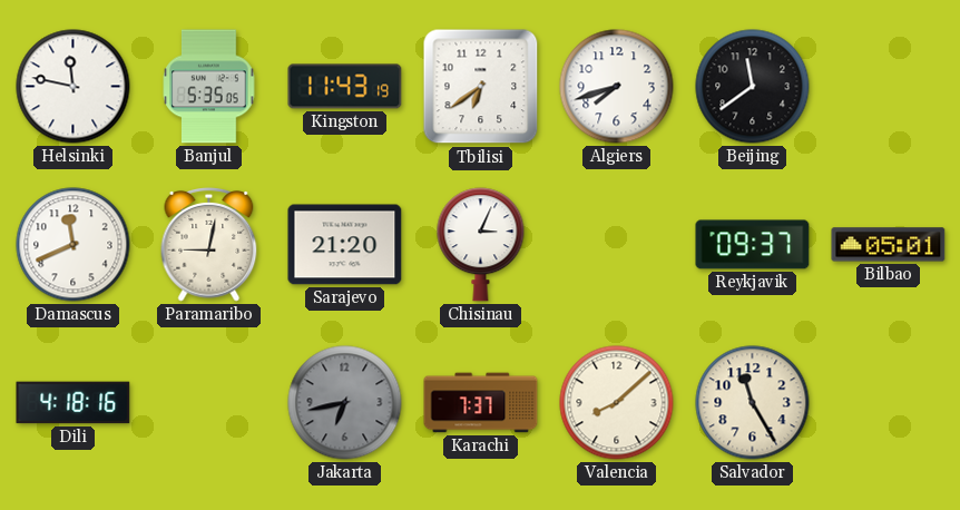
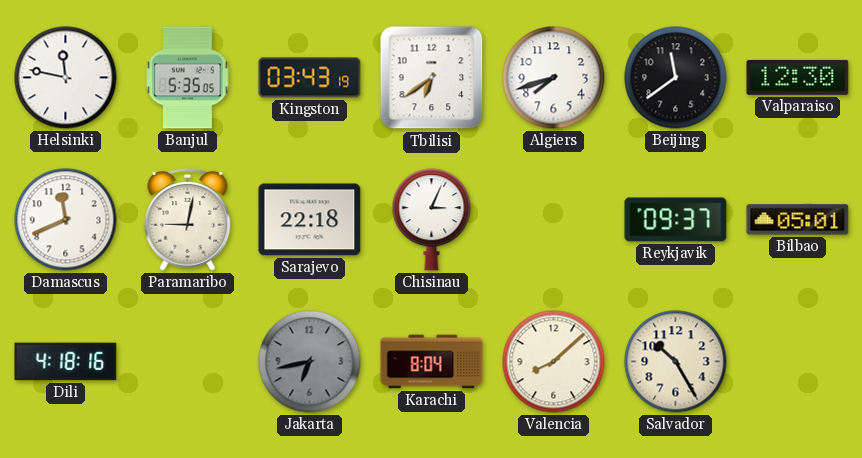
Kingston: 11:43 -> 03:43 (310, 78)
Valparaiso: none -> 12:30 (798, 77)
Sarajevo: 21:20 -> 22:18 (310, 220)
Karachi: 7:37 -> 8:04 (432, 362)
Salvador: 11:25 -> 10:25 (676, 362)
